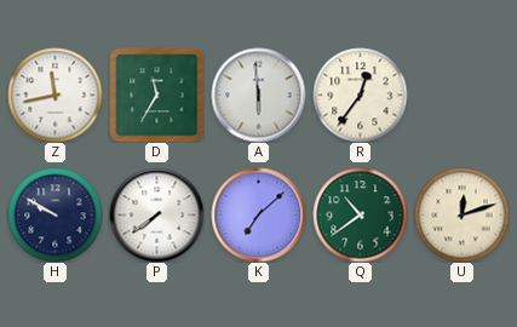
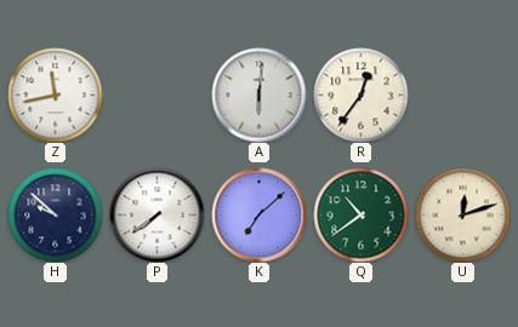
D: 11:35 -> none (156, 94)
A: 5:59 -> 6:01 (258, 94)
H: 9:50 -> 9:52 (55, 214)
